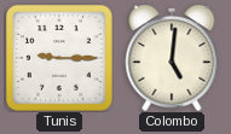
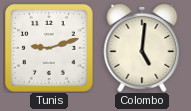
Tunis: 9:15 -> 9:12 (49, 48)
